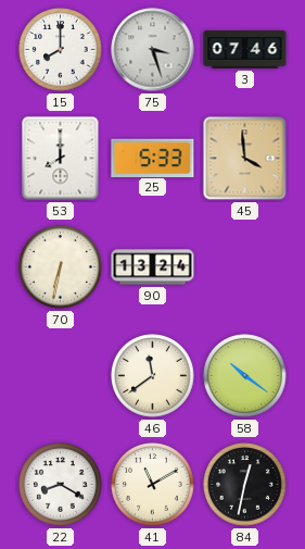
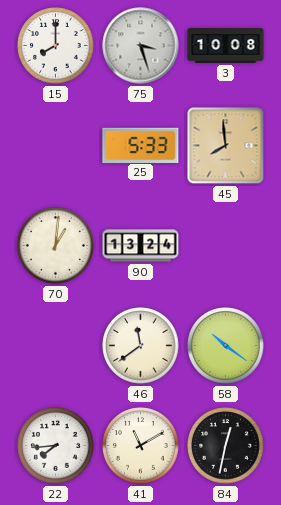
3: 07:46 -> 10:08 (226, 46)
53: 8:00 -> none (61, 159)
45: 3:59 -> 7:59 (226, 146)
70: 6:32 -> 1:01 (56, 246)
22: 8:20 -> 7:44 (56, 446)
